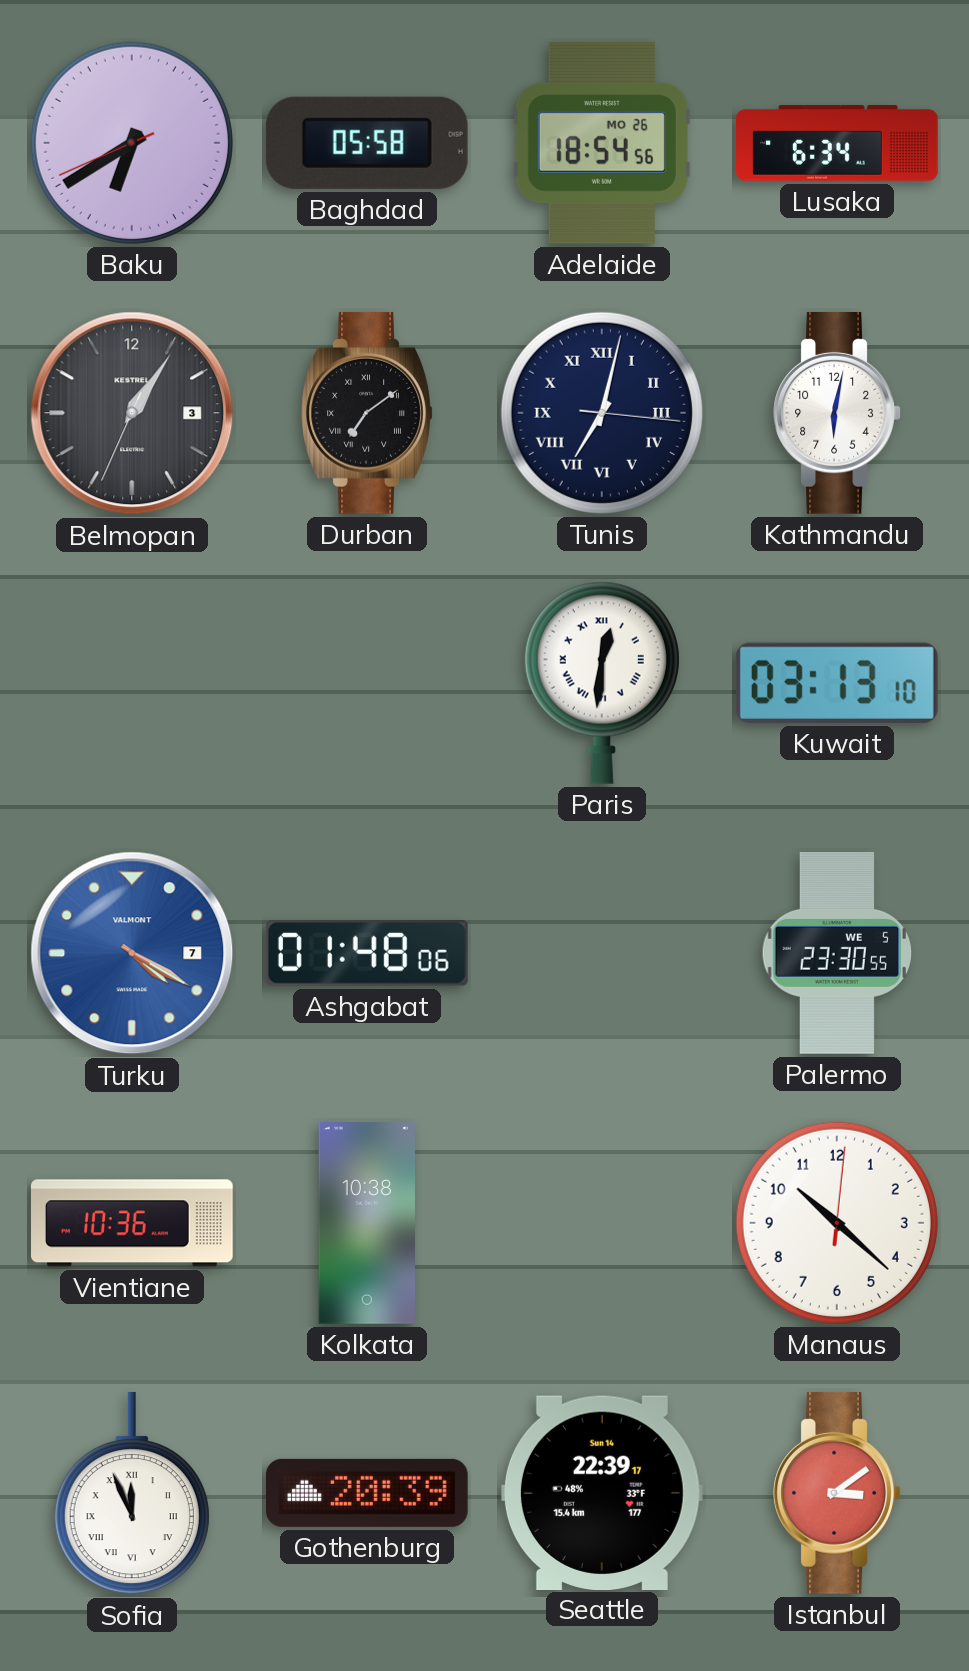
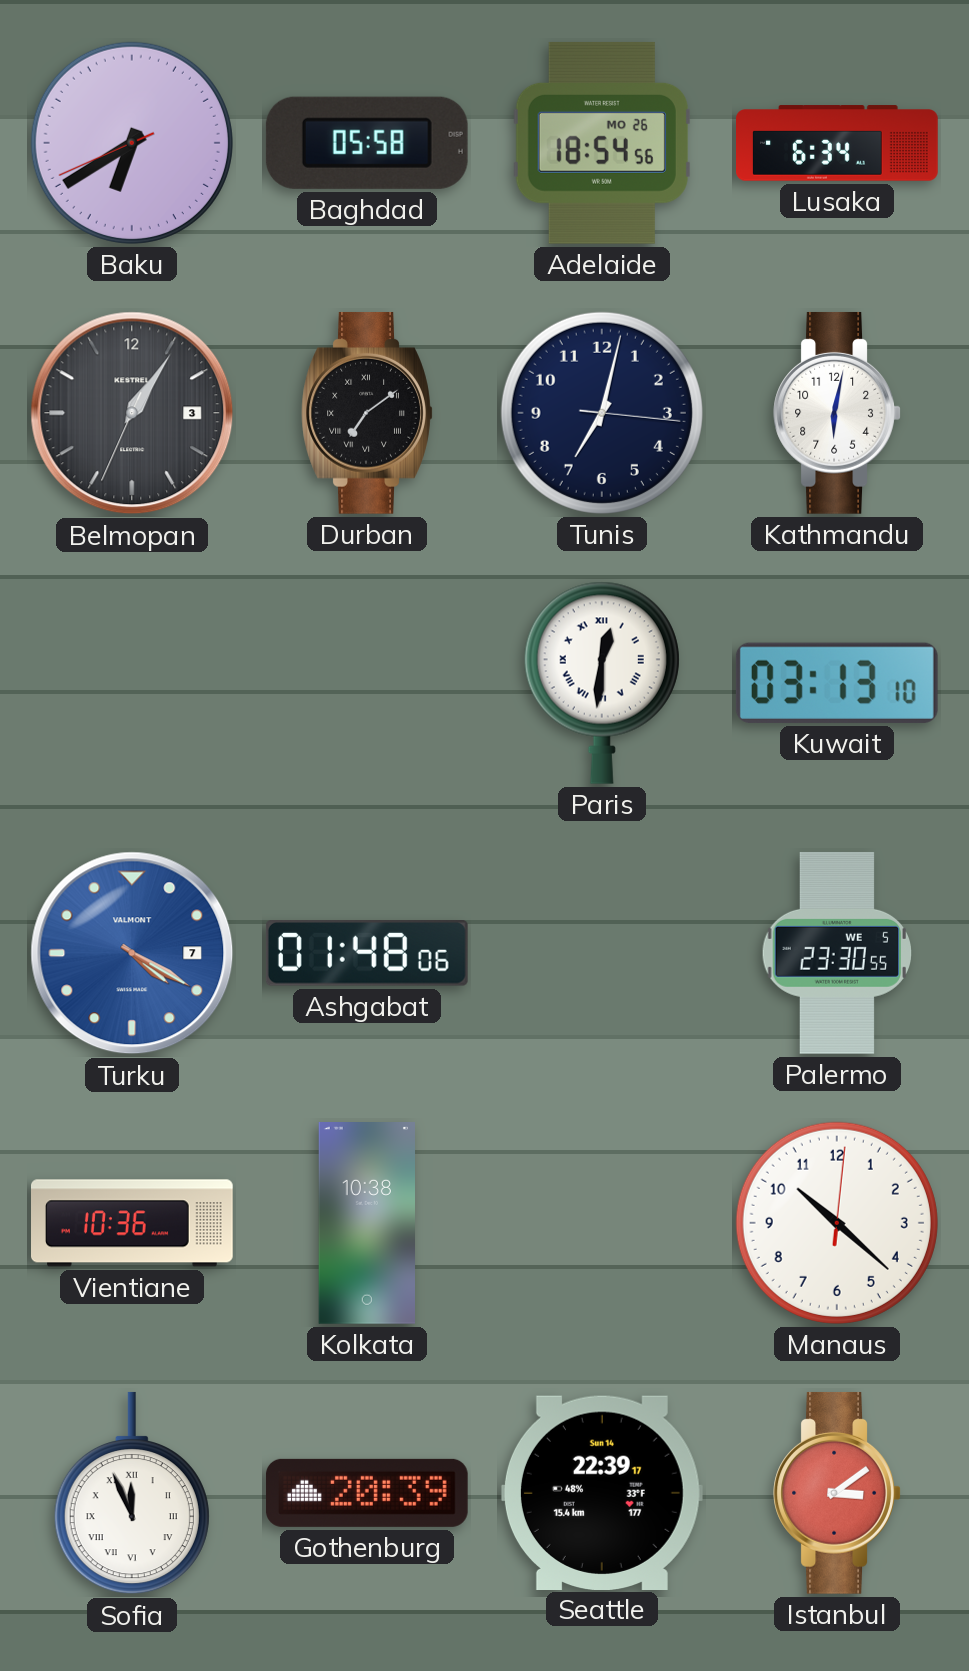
Tunis numerals: Roman -> Arabic (602, 413)
